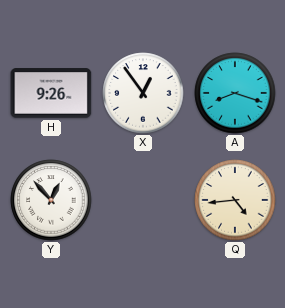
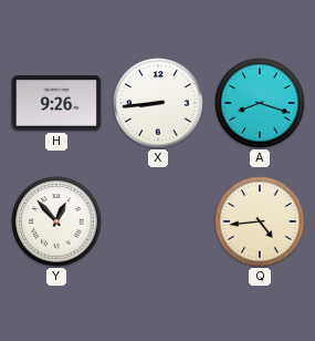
X: 12:54 -> 8:44 (158, 103)
